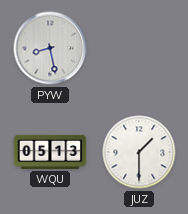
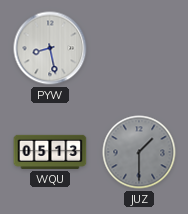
JUZ dial: white -> grey (139, 152)
